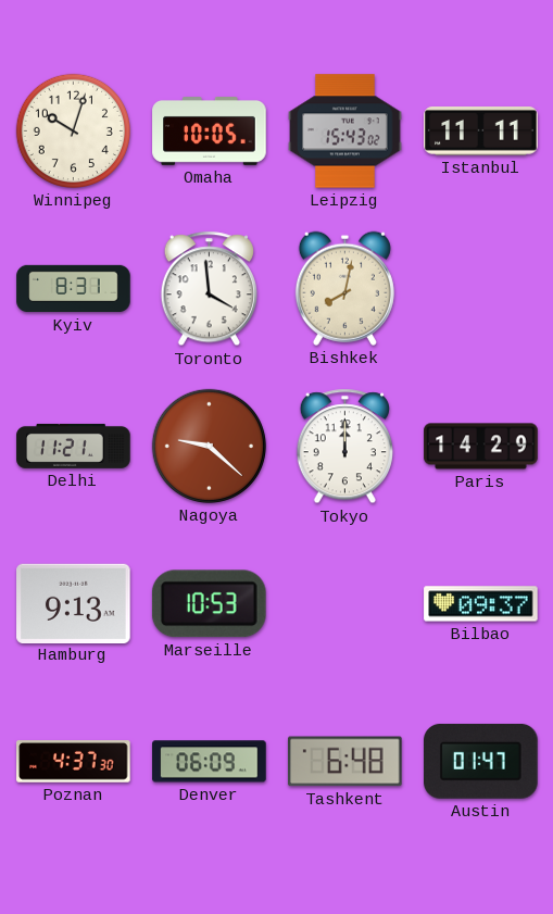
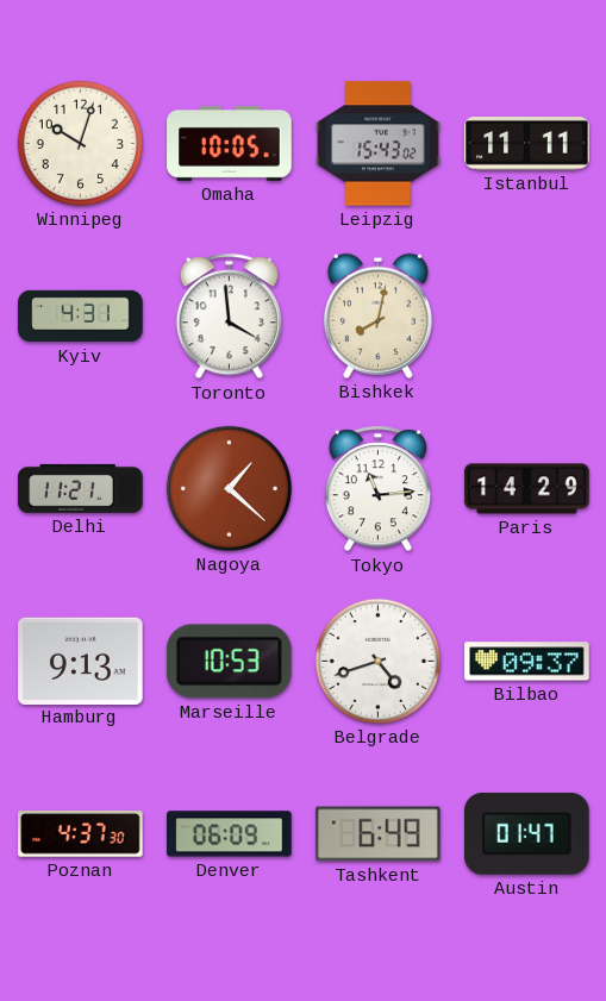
Kyiv: 8:31 -> 4:31 (81, 317)
Nagoya: 9:22 -> 1:22 (229, 488)
Tokyo: 12:00 -> 11:14 (377, 489)
Belgrade: none -> 4:42 (377, 661)
Tashkent: 6:48 -> 6:49 (379, 834)
